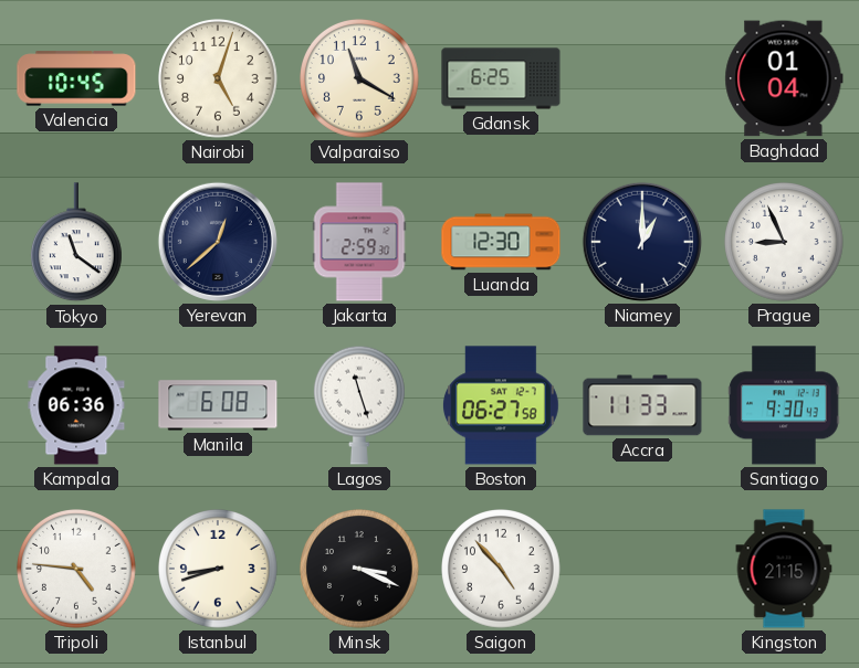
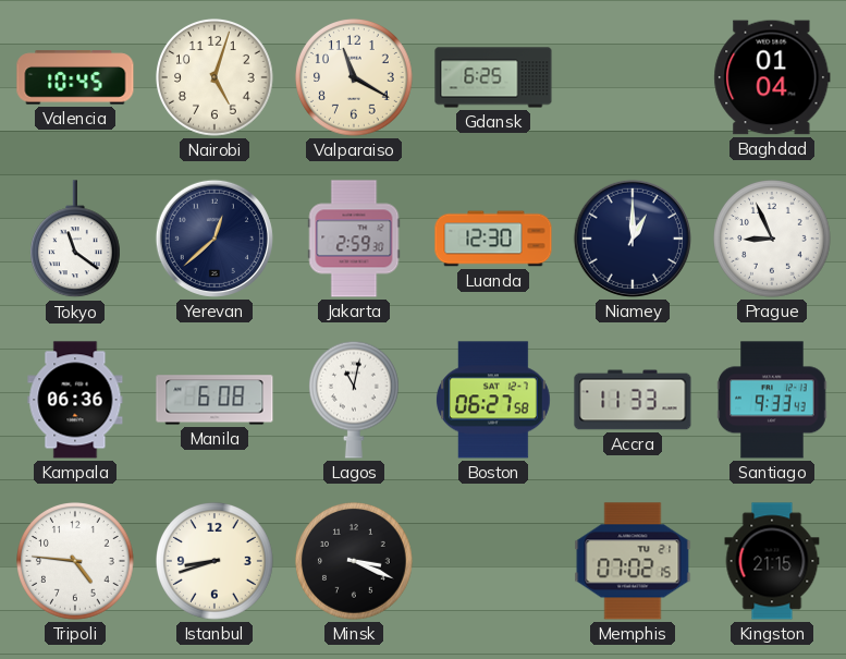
Lagos: 11:27 -> 11:02 (354, 400)
Santiago: 9:30 -> 9:33 (772, 400)
Saigon: 4:53 -> none (502, 570)
Memphis: none -> 07:02 (633, 561)
